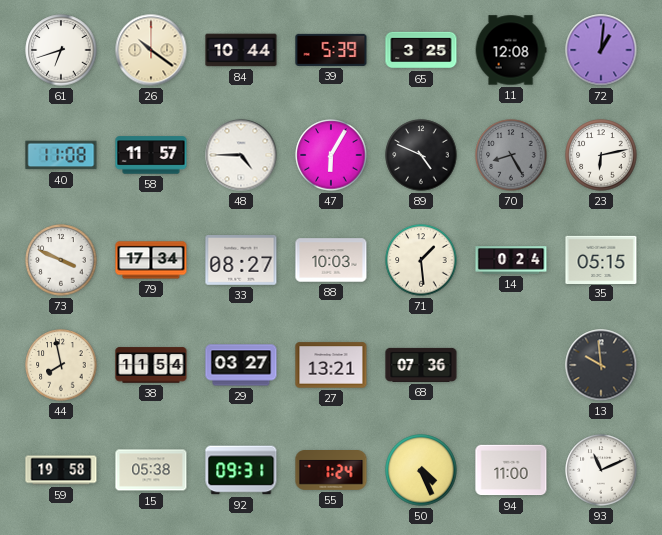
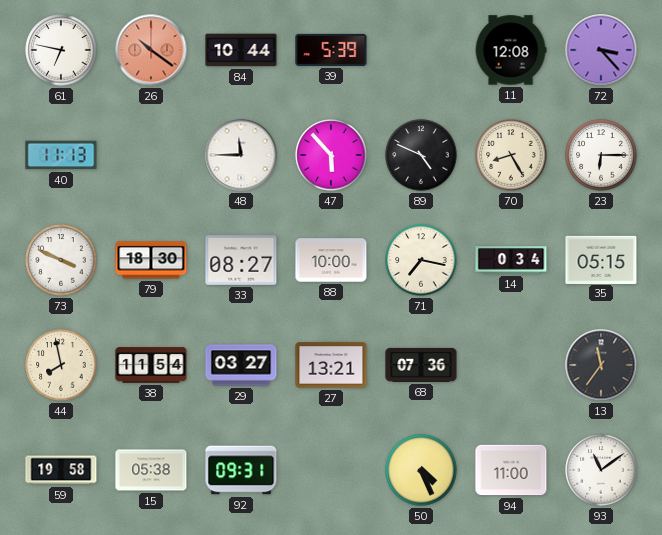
61: 6:42 -> 6:47 (61, 50)
26 dial: cream -> salmon (151, 50)
65: 3:25 -> none (421, 50)
72: 1:01 -> 3:23 (601, 50)
40: 11:08 -> 11:13 (61, 155)
58: 11:57 -> none (151, 155)
48: 4:45 -> 11:45 (241, 155)
47: 6:05 -> 5:53 (331, 155)
70 dial: grey -> cream (511, 155)
23: 6:13 -> 6:15 (601, 155)
79: 17:34 -> 18:30 (151, 260)
88: 10:03 -> 10:00 (331, 260)
71: 1:29 -> 7:17 (421, 260)
14: 0:24 -> 0:34 (511, 260)
13: 9:59 -> 11:36 (601, 365)
55: 1:24 -> none (331, 471)
93: 11:11 -> 11:09 (601, 470)
